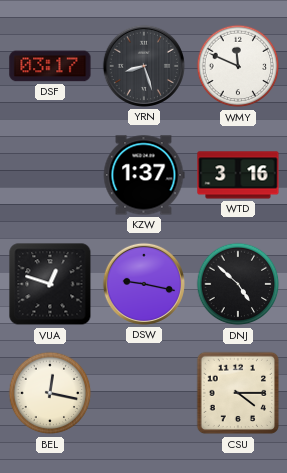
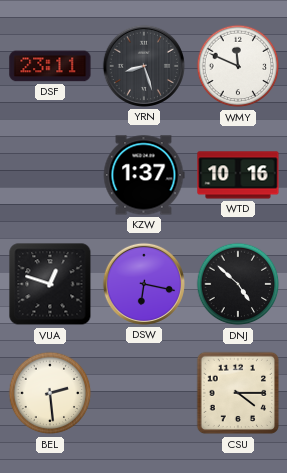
DSF: 03:17 -> 23:11 (50, 66)
WTD: 3:16 -> 10:16 (238, 175)
DSW: 9:17 -> 6:17 (144, 284)
BEL: 12:17 -> 2:29 (50, 393)
